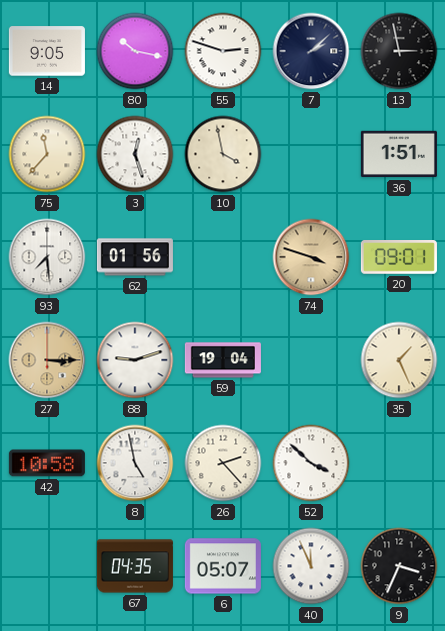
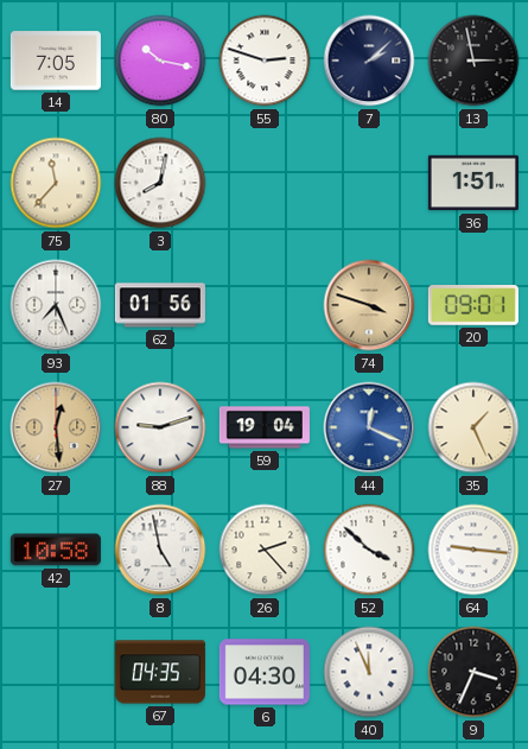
14: 9:05 -> 7:05 (56, 61)
3: 12:27 -> 8:02 (160, 183)
10: 3:58 -> none (223, 154)
93: 7:29 -> 7:26 (56, 305)
27: 3:15 -> 12:29 (56, 427)
44: none -> 12:19 (369, 427)
64: none -> 9:16 (473, 550)
6: 05:07 -> 04:30 (265, 672)
